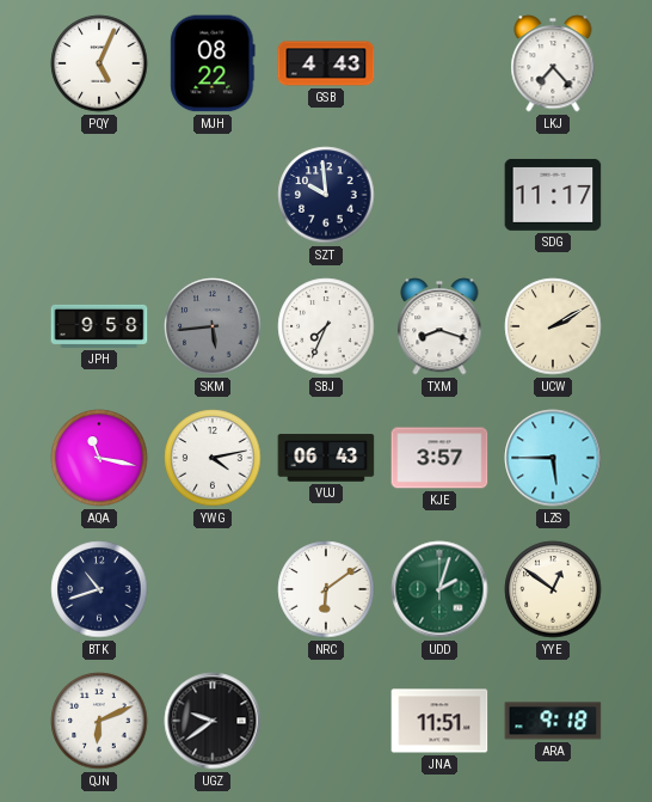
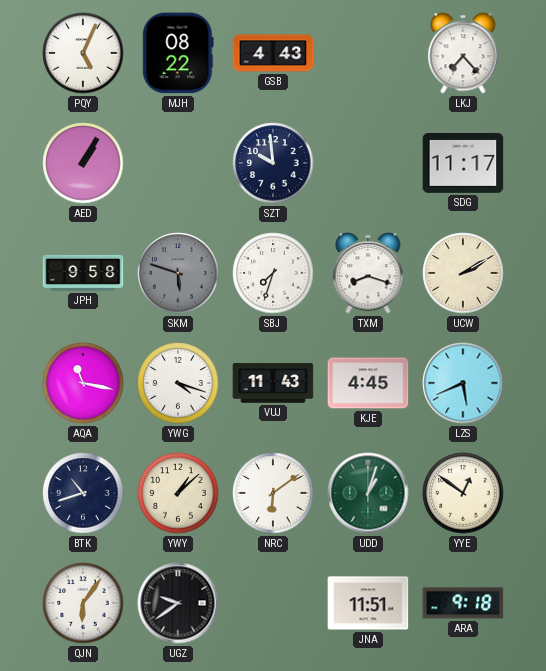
AED: none -> 1:05 (83, 163)
SKM: 5:44 -> 5:48 (178, 273)
SBJ: 7:34 -> 7:33 (273, 273)
YWG: 4:13 -> 4:18 (178, 383)
VUJ: 06:43 -> 11:43 (273, 383)
KJE: 3:57 -> 4:45 (368, 383)
LZS: 5:45 -> 5:41 (463, 383)
YWY: none -> 1:08 (178, 493)
UDD: 2:03 -> 1:03 (368, 493)
QJN: 6:11 -> 6:06 (83, 603)
